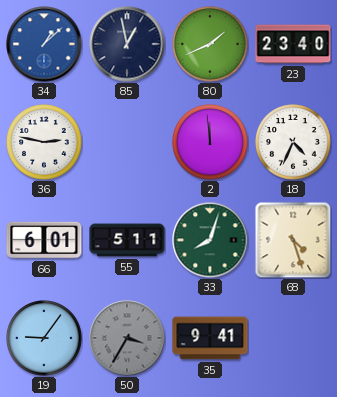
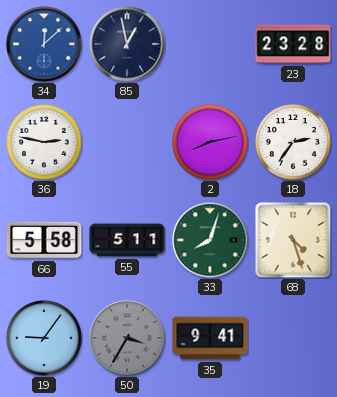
34: 1:08 -> 12:08 (44, 44)
80: 1:41 -> none (210, 44)
23: 23:40 -> 23:28 (293, 44)
2: 11:59 -> 8:13 (210, 142)
18: 4:34 -> 2:36 (293, 142)
66: 6:01 -> 5:58 (44, 240)
